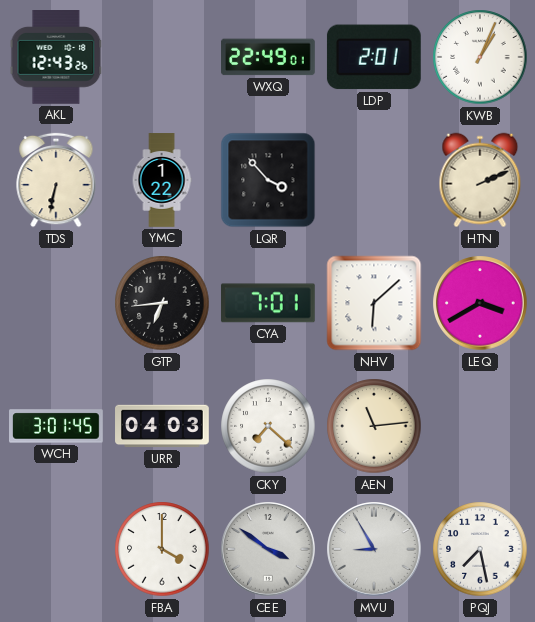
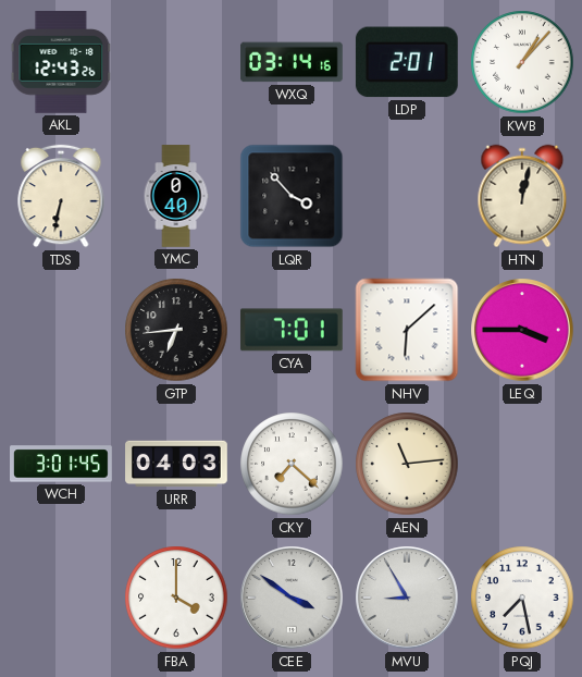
WXQ: 22:49 -> 03:14 (293, 62)
KWB: 1:04 -> 1:07 (522, 62)
YMC: 1:22 -> 0:40 (176, 196)
HTN: 2:11 -> 12:02 (522, 196)
LEQ: 3:40 -> 3:45 (522, 330)
